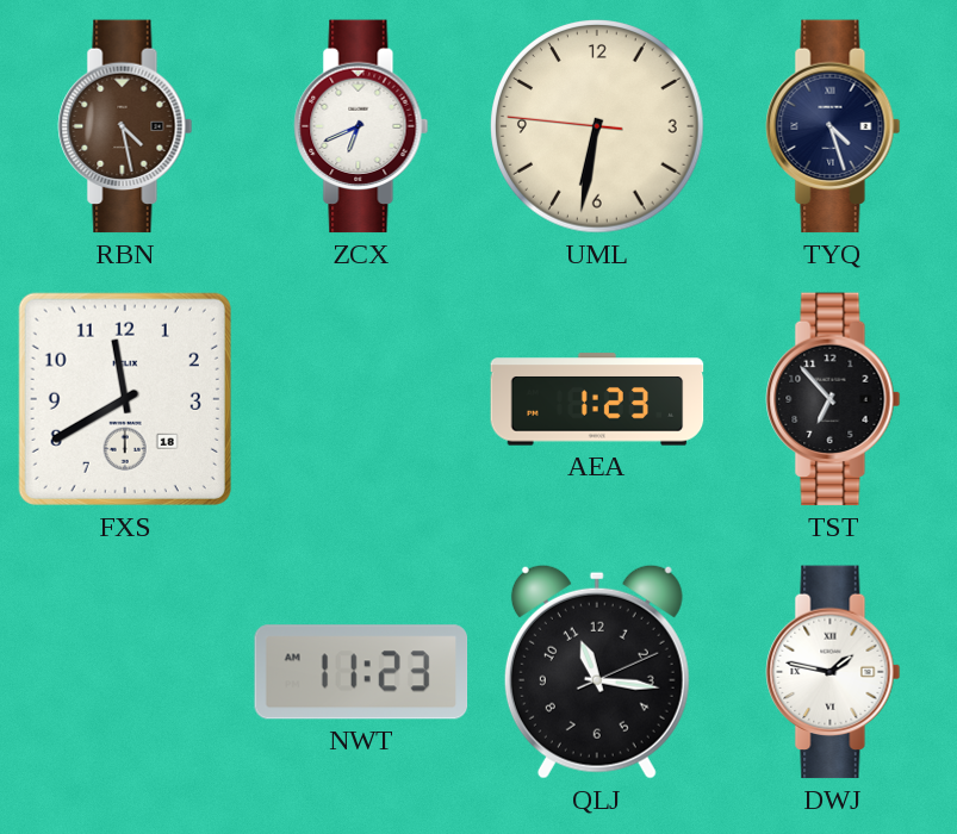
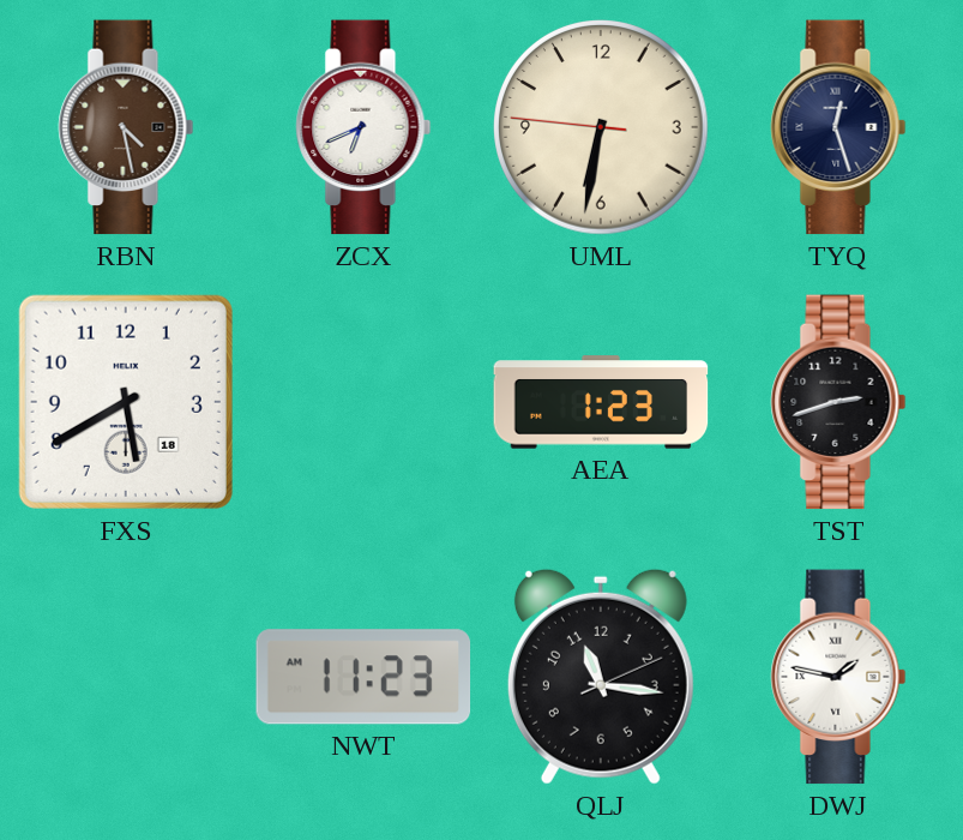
TYQ: 4:27 -> 12:27 (838, 127)
FXS: 11:40 -> 5:40 (126, 402)
TST: 6:53 -> 2:42 (838, 402)
